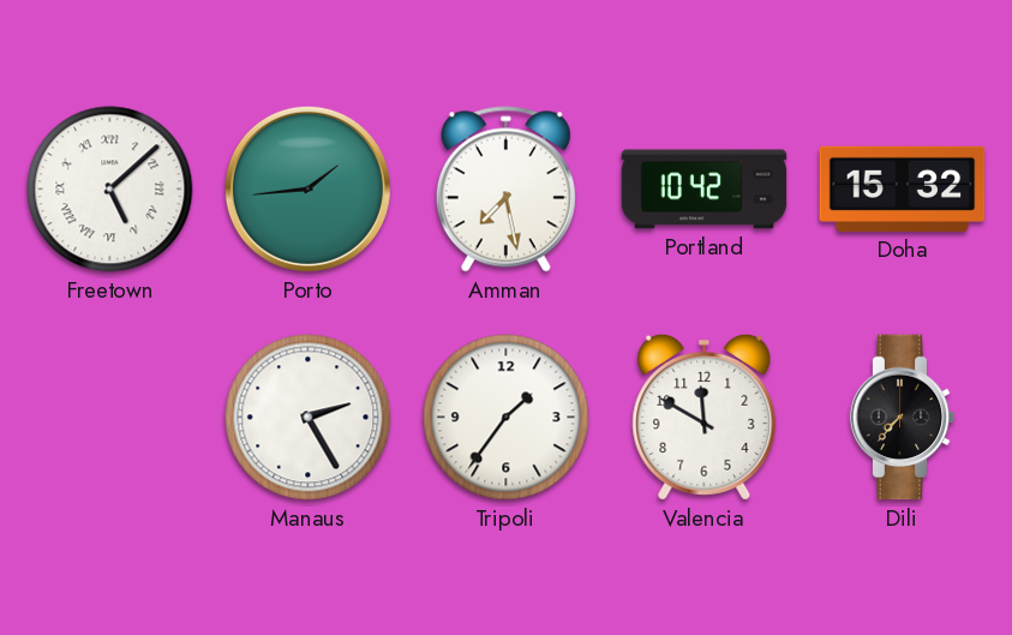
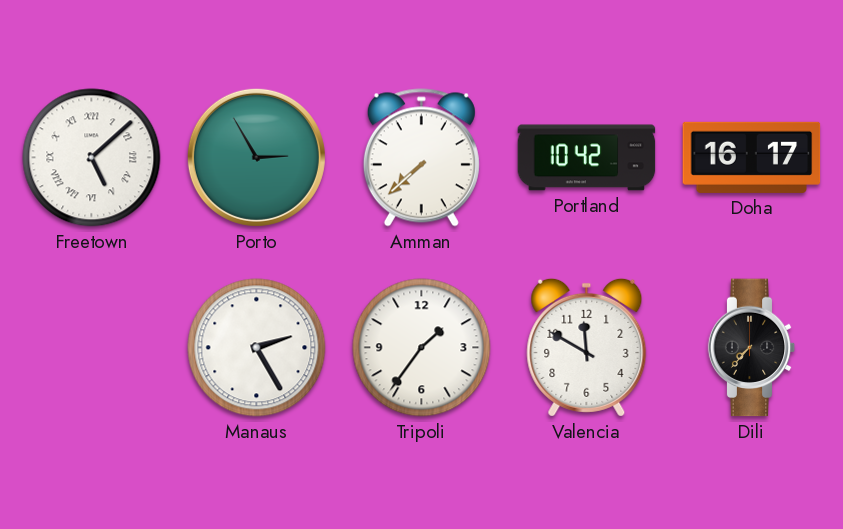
Porto: 1:44 -> 2:55 (256, 157)
Amman: 7:28 -> 7:38 (421, 158)
Doha: 15:32 -> 16:17 (752, 157)
